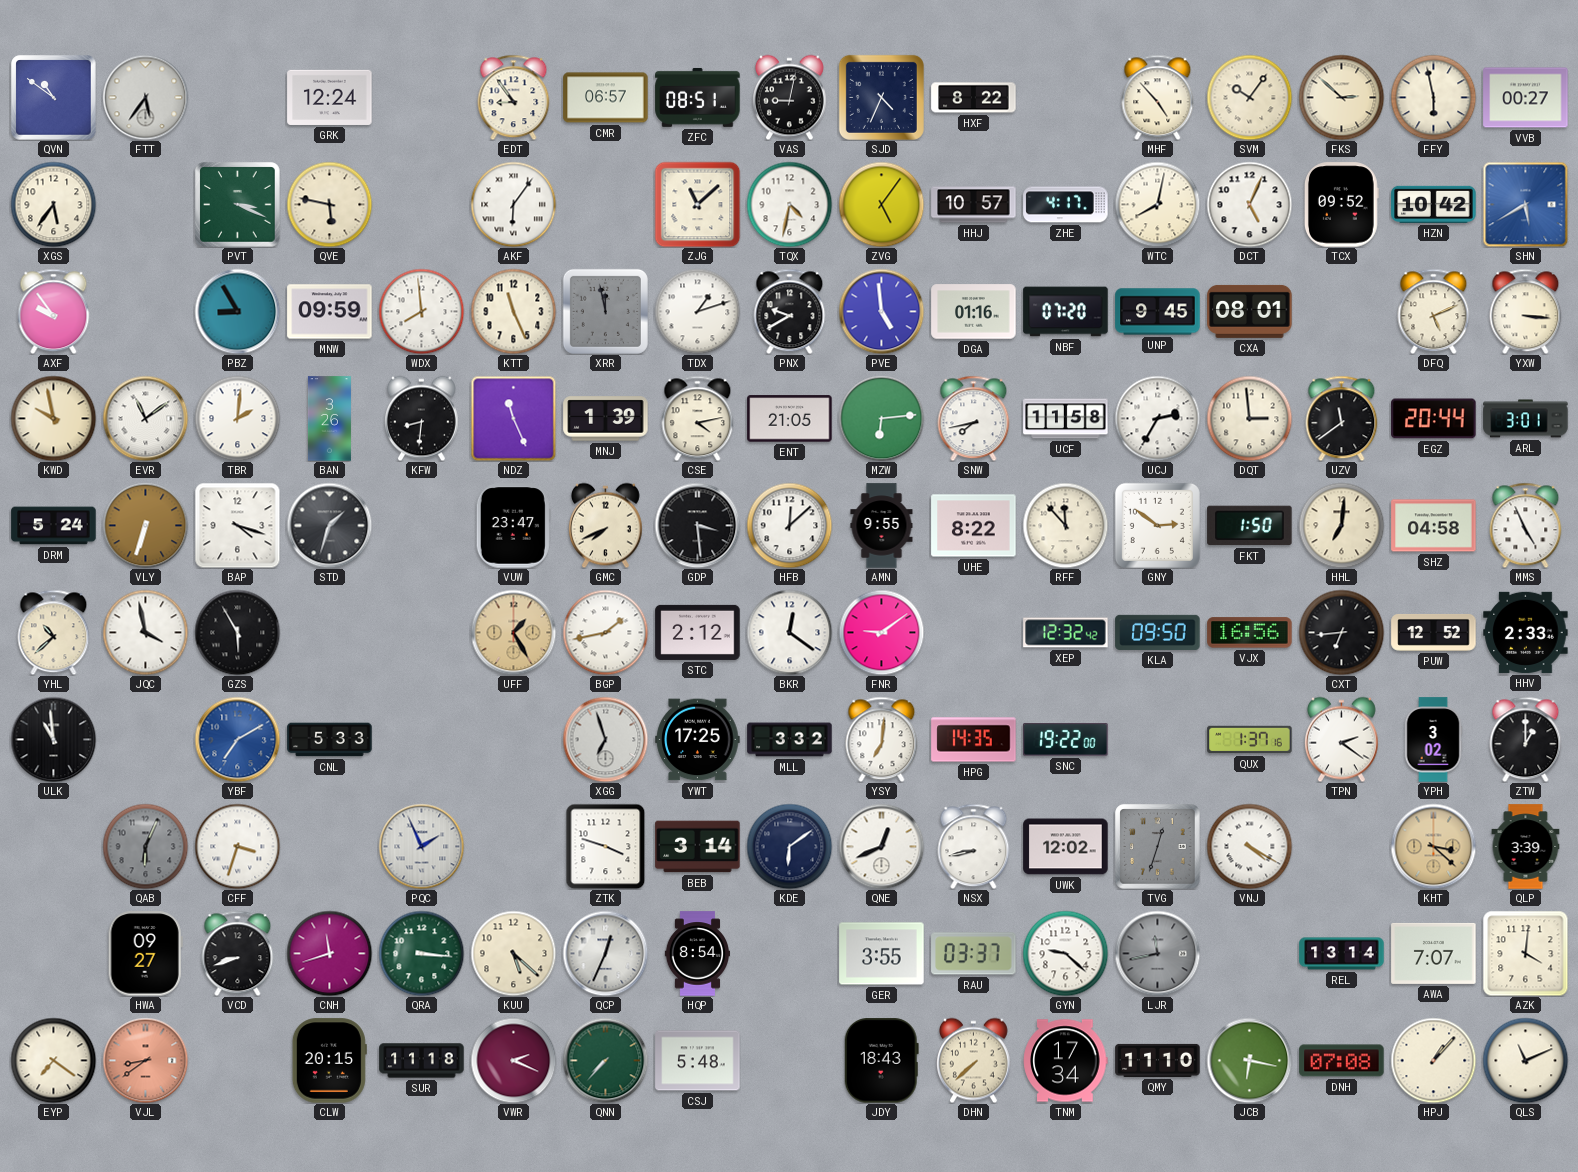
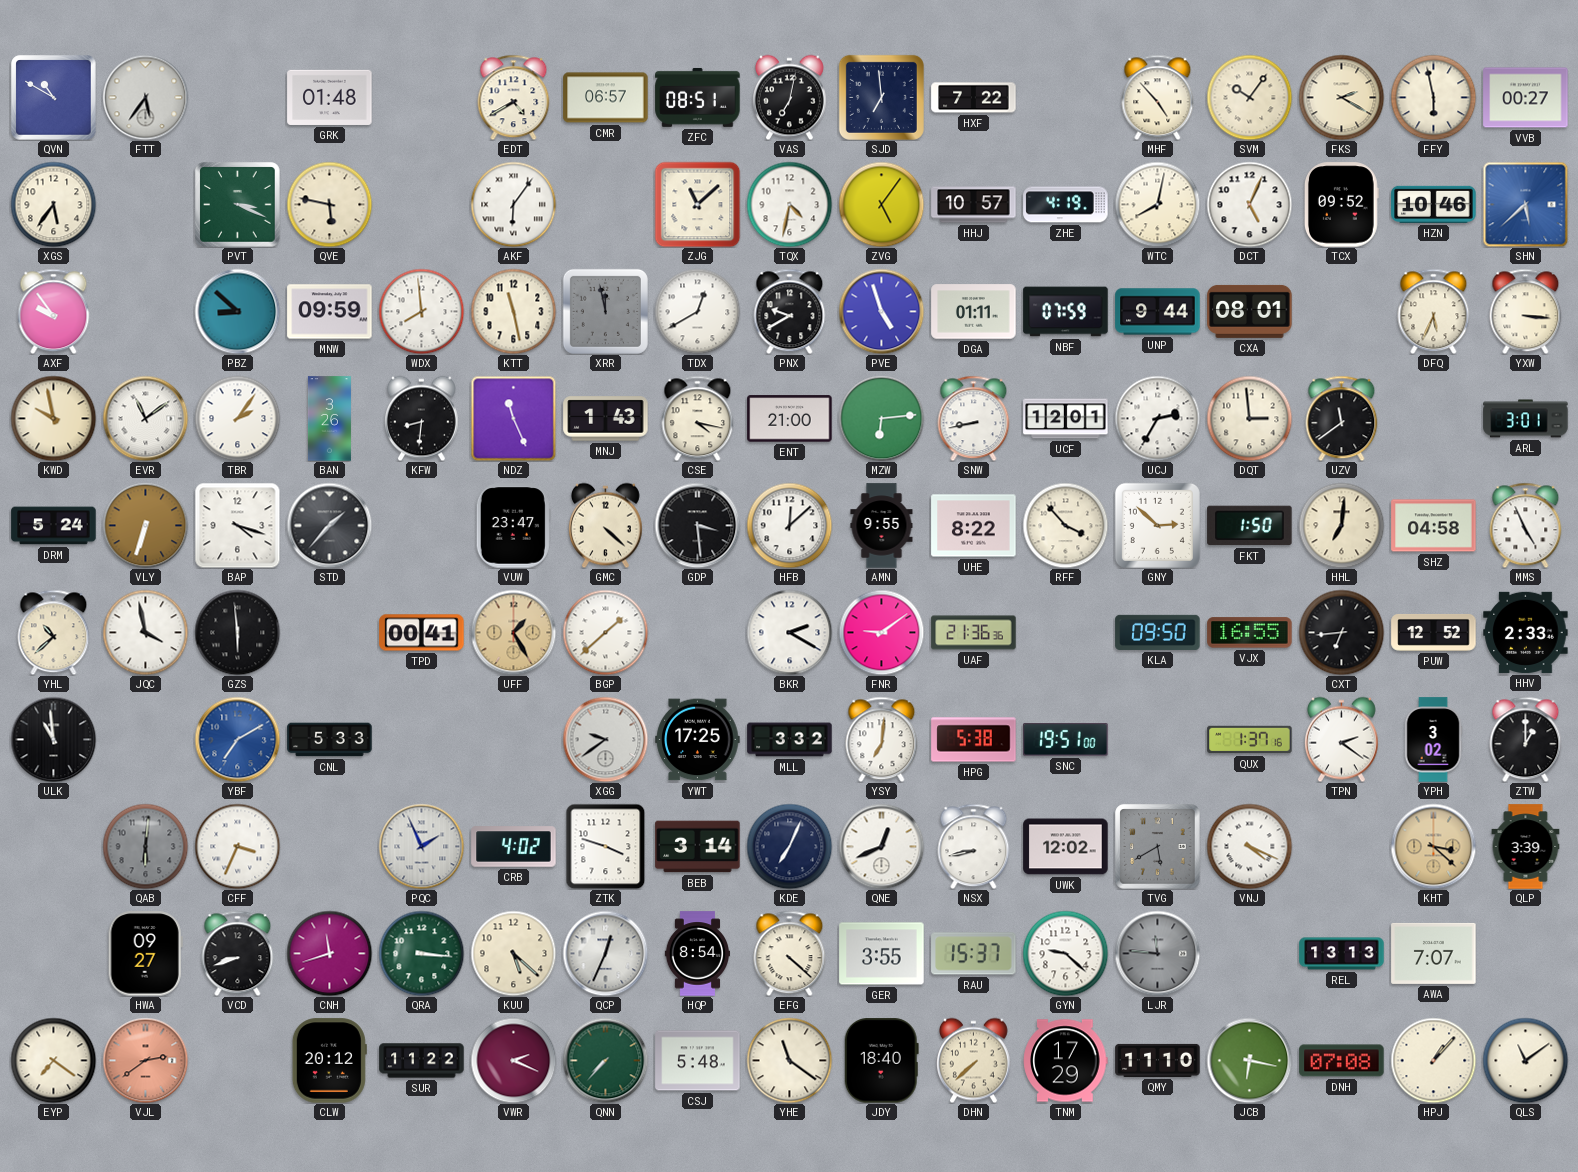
QVN: 10:51 -> 10:50 (54, 98)
GRK: 12:24 -> 01:48 (330, 97)
EDT: 8:54 -> 4:40 (514, 97)
VAS: 9:02 -> 7:02 (789, 97)
SJD: 4:34 -> 6:59 (881, 97)
HXF: 8:22 -> 7:22 (974, 98)
FKS: 2:52 -> 2:20 (1341, 97)
ZHE: 4:17 -> 4:19 (1066, 205)
HZN: 10:42 -> 10:46 (1434, 204)
SHN: 5:40 -> 5:38 (1525, 204)
PBZ: 8:55 -> 8:52 (237, 311)
KTT: 11:26 -> 11:28 (513, 311)
TDX: 1:12 -> 12:40 (697, 311)
PVE: 4:59 -> 4:57 (881, 311)
DGA: 01:16 -> 01:11 (974, 312)
NBF: 07:20 -> 07:59 (1066, 312)
UNP: 9:45 -> 9:44 (1158, 312)
DFQ: 5:11 -> 5:34 (1434, 311)
TBR: 2:01 -> 2:06 (237, 418)
MNJ: 1:39 -> 1:43 (606, 419)
CSE: 4:13 -> 4:17 (698, 418)
ENT: 21:05 -> 21:00 (790, 419)
SNW: 7:43 -> 8:43 (974, 418)
UCF: 11:58 -> 12:01 (1066, 419)
EGZ: 20:44 -> none (1434, 419)
STD: 1:33 -> 1:37 (329, 525)
GMC: 7:41 -> 4:22 (605, 525)
RFF: 11:53 -> 3:53 (1065, 525)
GNY: 2:51 -> 2:52 (1157, 525)
GZS: 5:55 -> 5:59 (237, 632)
TPD: none -> 00:41 (422, 633)
BGP: 1:43 -> 1:38 (605, 632)
STC: 2:12 -> none (698, 632)
BKR: 12:21 -> 2:20 (789, 632)
UAF: none -> 21:36 (974, 633)
XEP: 12:32 -> none (1066, 633)
VJX: 16:56 -> 16:55 (1250, 633)
XGG: 6:57 -> 9:39 (605, 739)
HPG: 14:35 -> 5:38 (974, 740)
SNC: 19:22 -> 19:51 (1066, 740)
QAB: 6:04 -> 6:01 (145, 846)
CFF: 3:33 -> 3:34 (237, 846)
CRB: none -> 4:02 (514, 847)
KDE: 6:09 -> 7:04 (789, 846)
TVG: 12:33 -> 5:40 (1158, 847)
VNJ: 4:20 -> 4:19 (1249, 846)
EFG: none -> 4:22 (790, 953)
RAU: 03:37 -> 15:37 (974, 954)
LJR: 11:43 -> 11:46 (1157, 953)
REL: 13:14 -> 13:13 (1342, 954)
AZK: 4:01 -> none (1525, 953)
VJL: 8:39 -> 2:39 (145, 1060)
CLW: 20:15 -> 20:12 (329, 1061)
SUR: 11:18 -> 11:22 (422, 1061)
YHE: none -> 11:21 (789, 1060)
JDY: 18:43 -> 18:40 (881, 1061)
TNM: 17:34 -> 17:29 (1066, 1061)
QLS: 11:11 -> 11:09 (1525, 1060)
